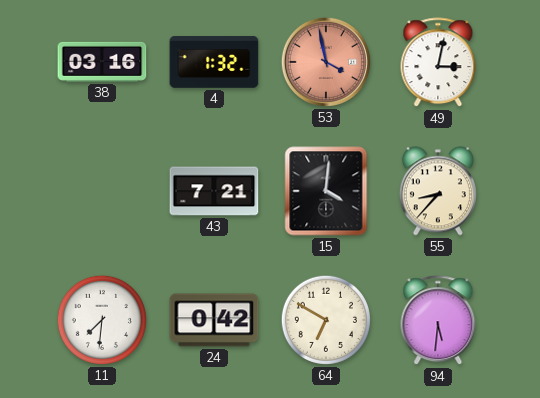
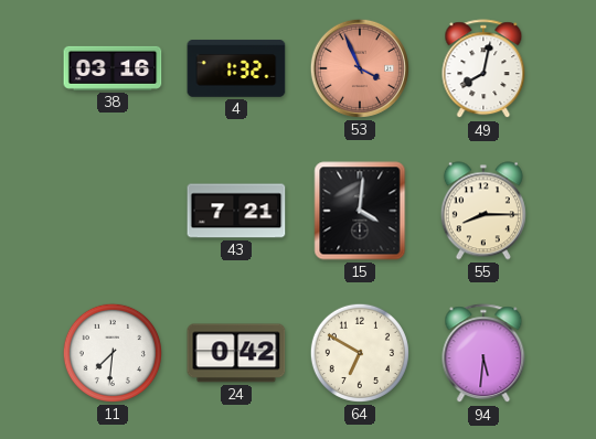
53: 3:58 -> 3:56 (360, 68)
49: 3:02 -> 8:02 (483, 69)
55: 8:37 -> 8:15 (483, 211)
